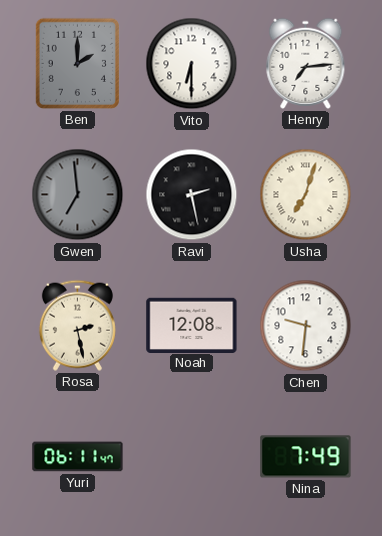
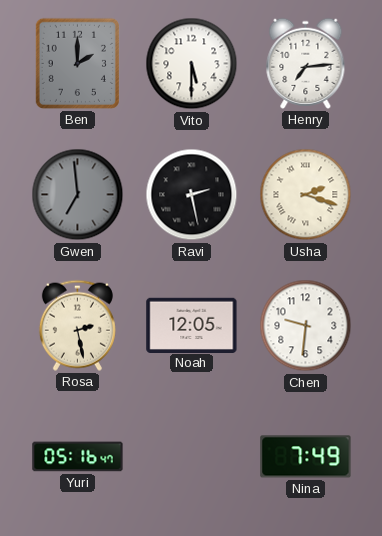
Vito: 6:30 -> 5:30 (192, 64)
Usha: 7:03 -> 2:18 (306, 195)
Noah: 12:08 -> 12:05 (192, 325)
Yuri: 06:11 -> 05:16 (78, 457)
